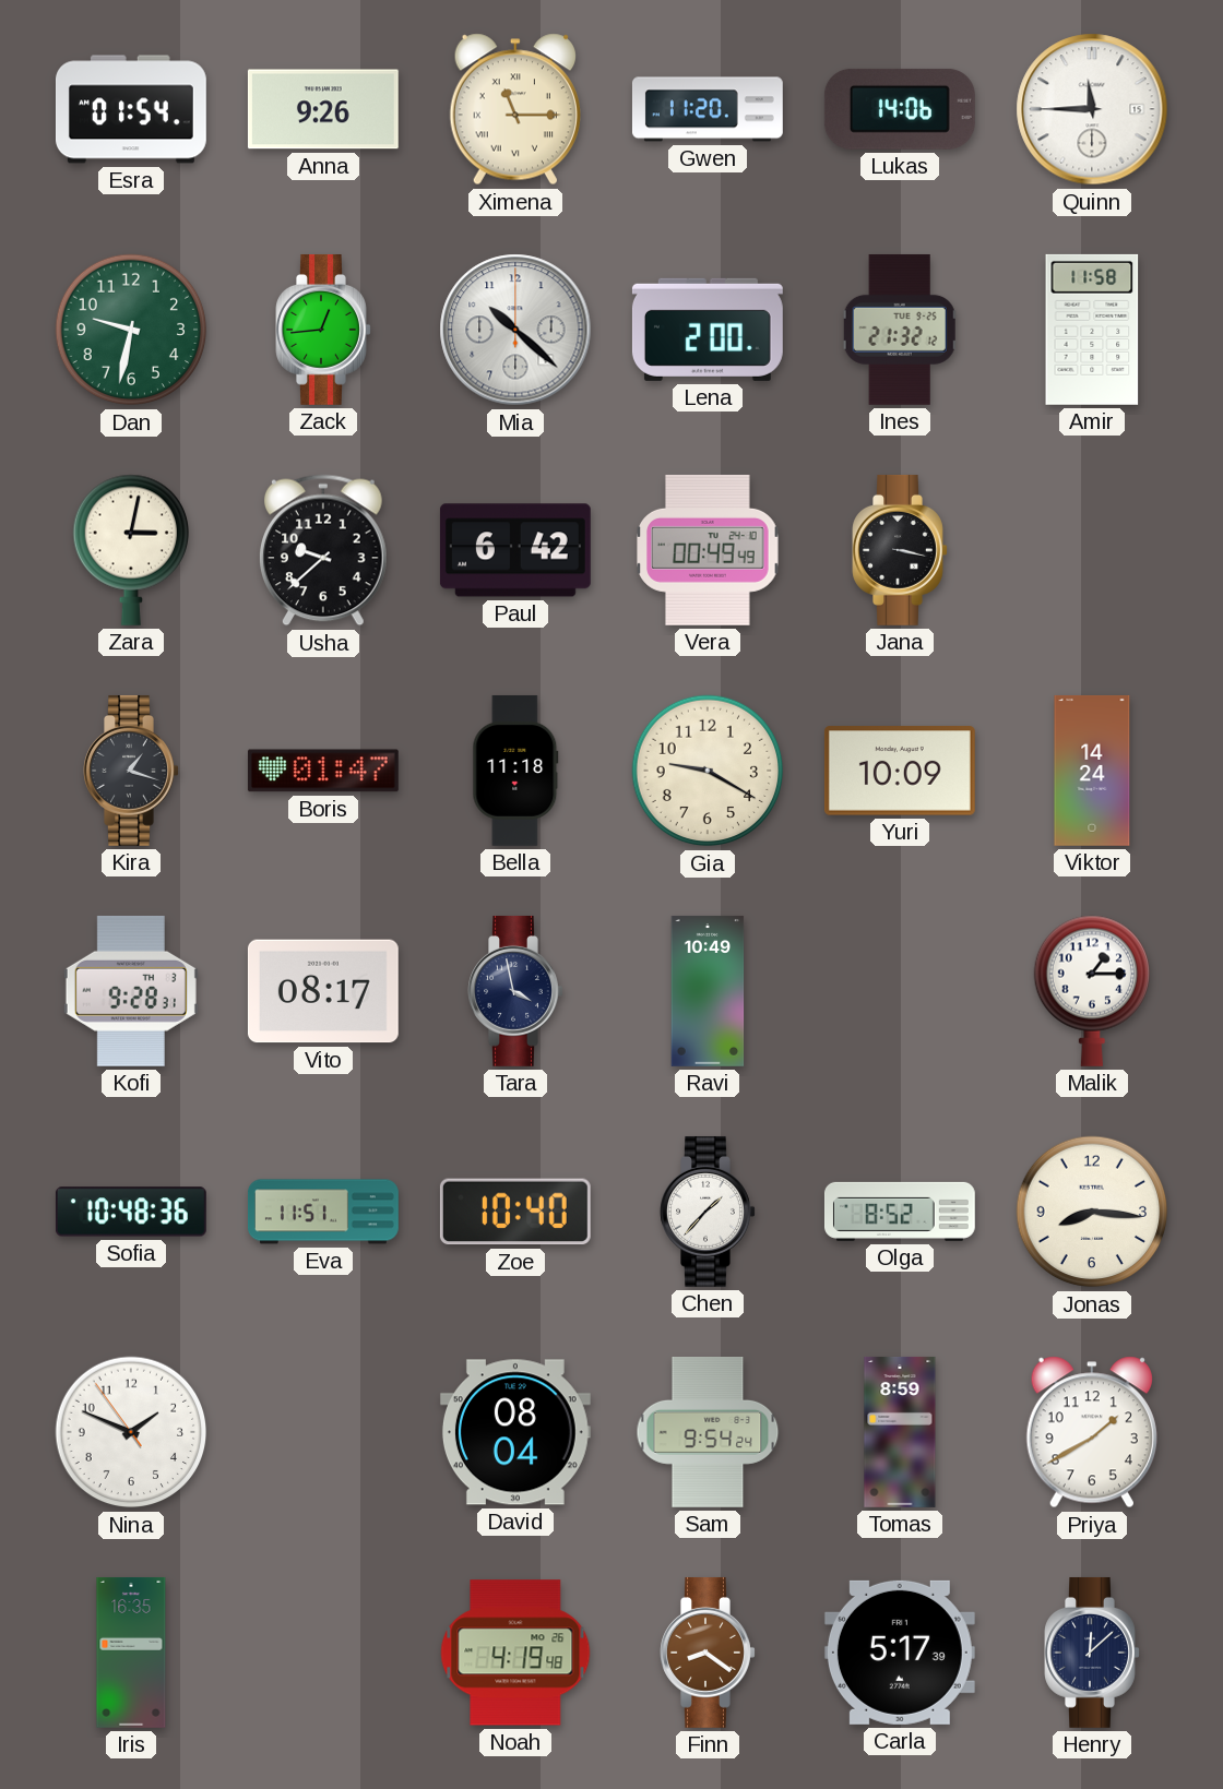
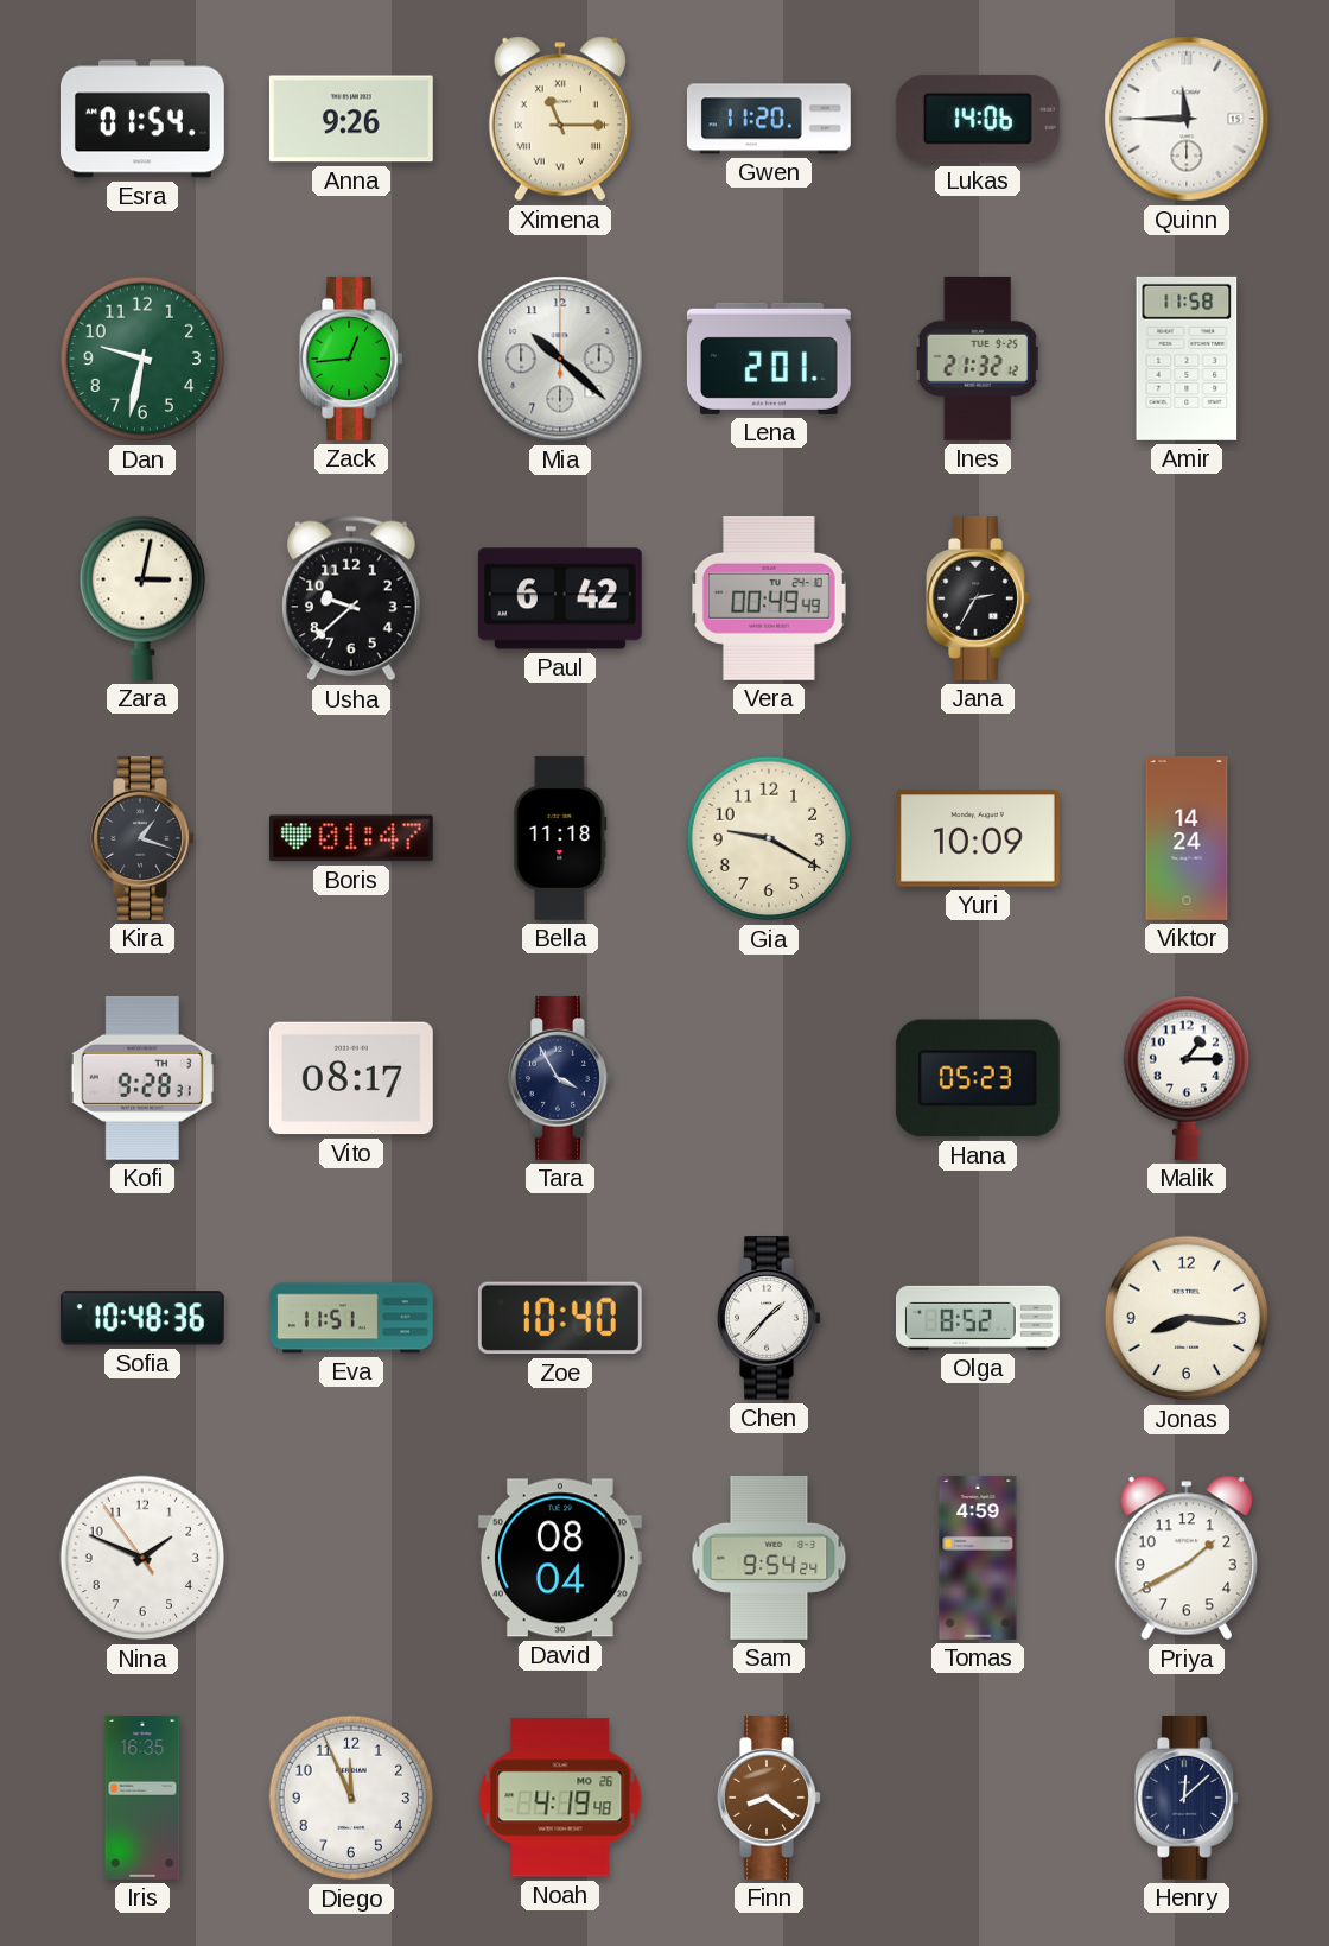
Lena: 2:00 -> 2:01 (769, 359)
Jana: 3:17 -> 2:35 (978, 598)
Tara: 3:58 -> 3:55 (560, 1078)
Ravi: 10:49 -> none (708, 991)
Hana: none -> 05:23 (978, 1078)
Tomas: 8:59 -> 4:59 (978, 1558)
Diego: none -> 11:56 (351, 1798)
Carla: 5:17 -> none (900, 1653)
